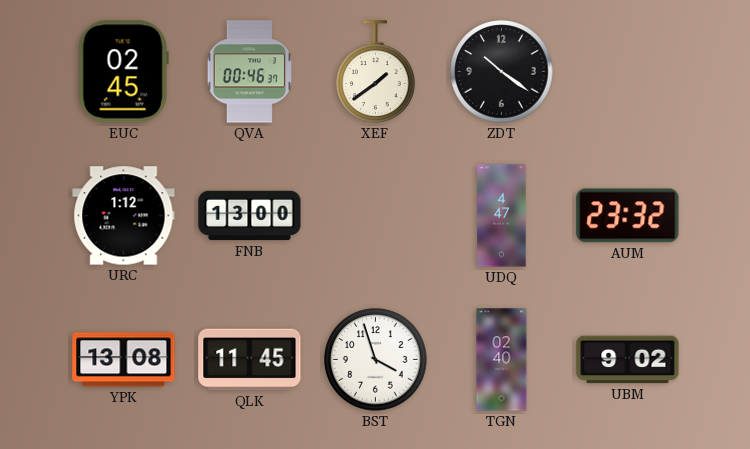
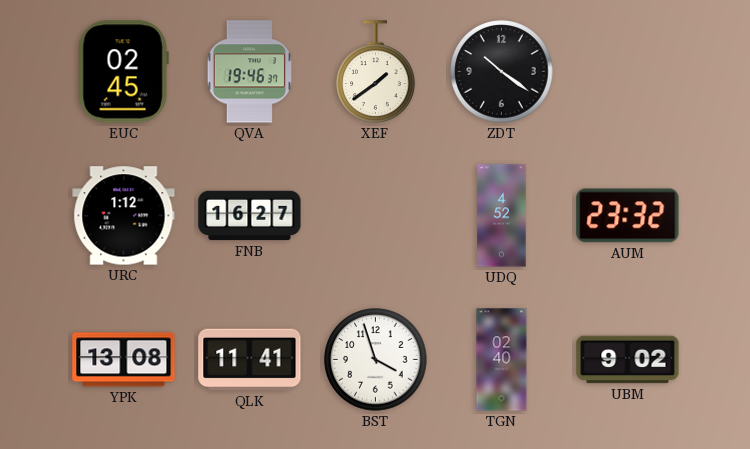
QVA: 00:46 -> 19:46 (249, 72)
FNB: 13:00 -> 16:27 (250, 216)
UDQ: 4:47 -> 4:52 (502, 216)
QLK: 11:45 -> 11:41 (250, 360)
